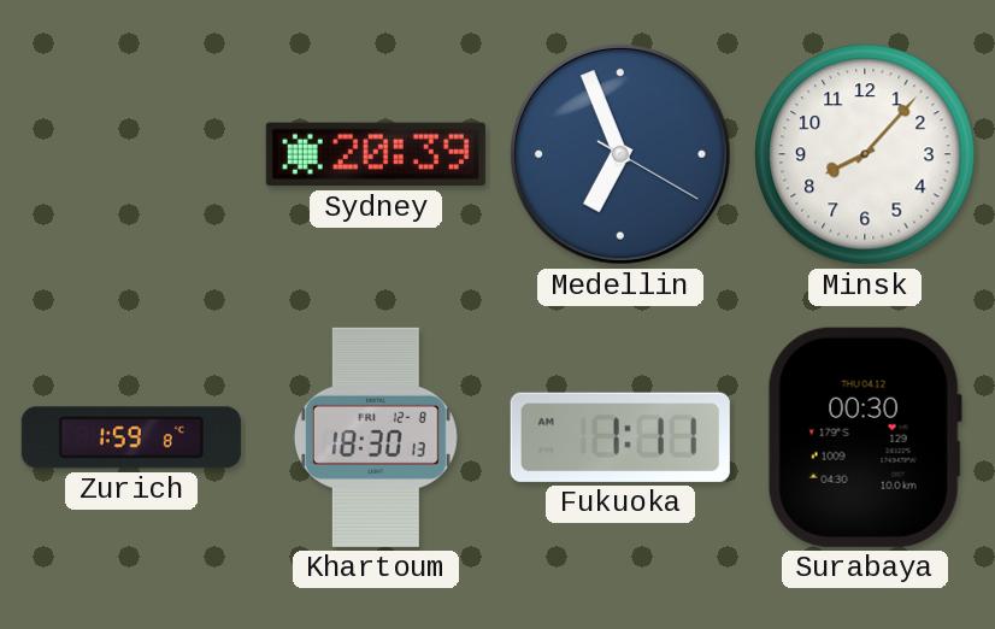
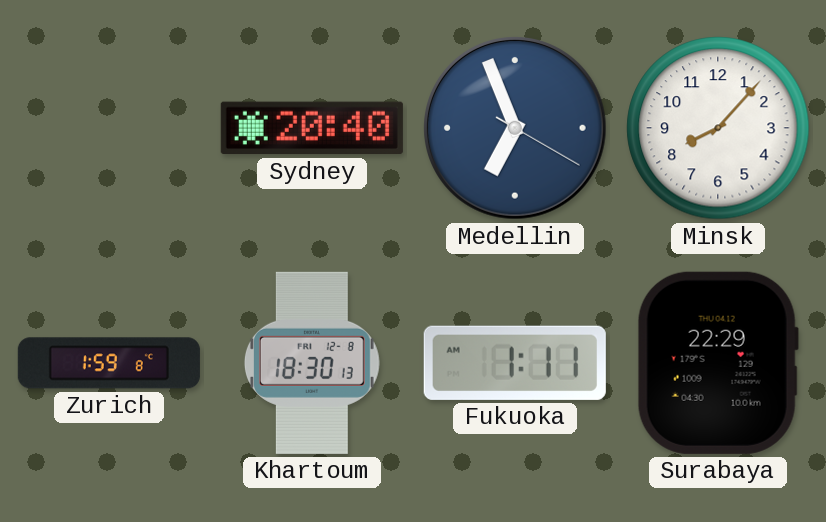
Sydney: 20:39 -> 20:40 (312, 128)
Surabaya: 00:30 -> 22:29 (718, 363)
